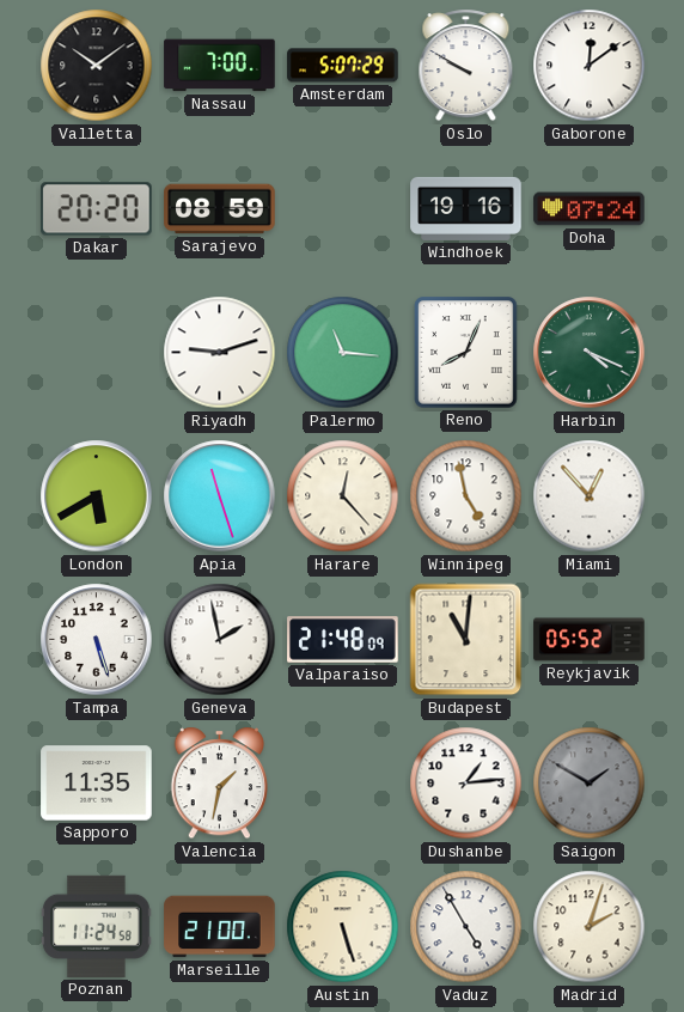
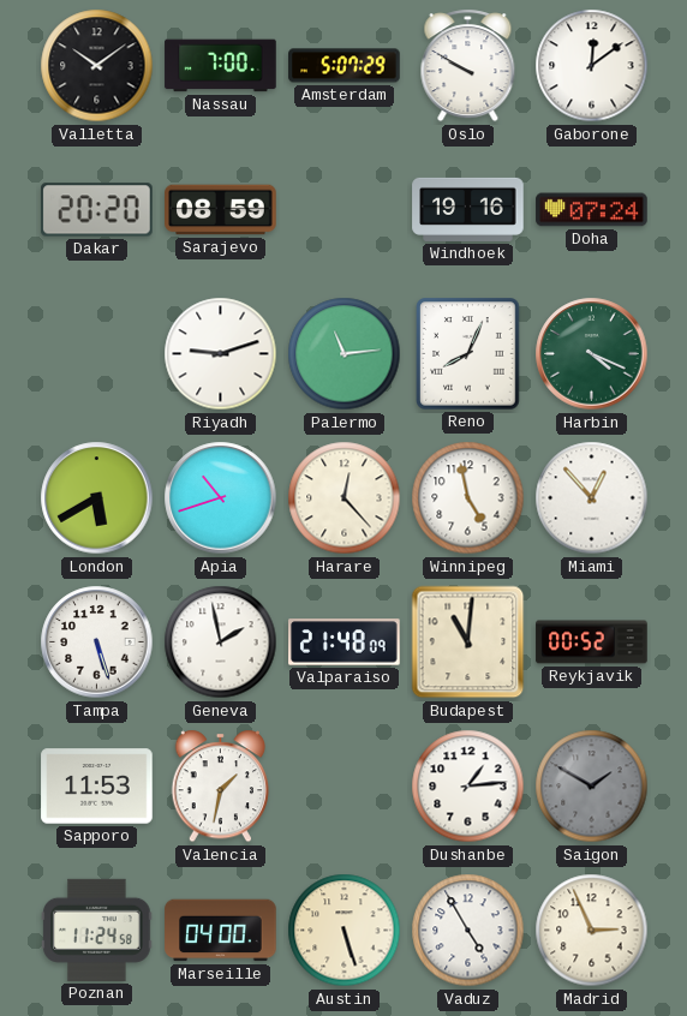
Palermo: 11:16 -> 11:14 (345, 354)
Apia: 11:27 -> 10:42 (221, 498)
Reykjavik: 05:52 -> 00:52 (592, 643)
Sapporo: 11:35 -> 11:53 (97, 787)
Marseille: 21:00 -> 04:00 (221, 931)
Madrid: 2:03 -> 2:56 (592, 931)
